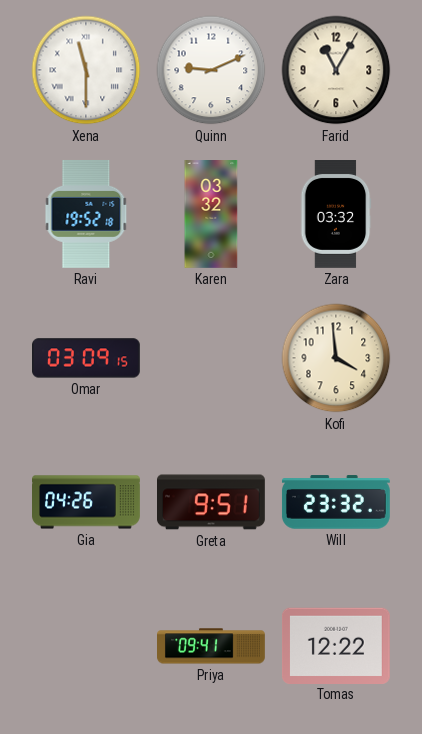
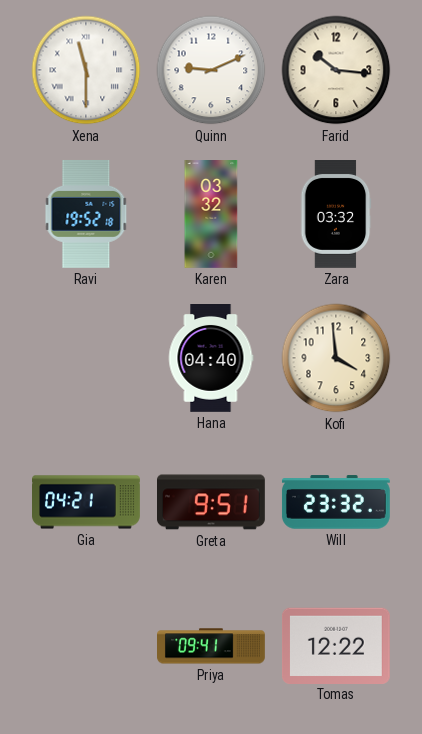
Farid: 11:05 -> 10:16 (336, 70)
Omar: 03:09 -> none (87, 358)
Hana: none -> 04:40 (211, 359)
Gia: 04:26 -> 04:21 (87, 502)
